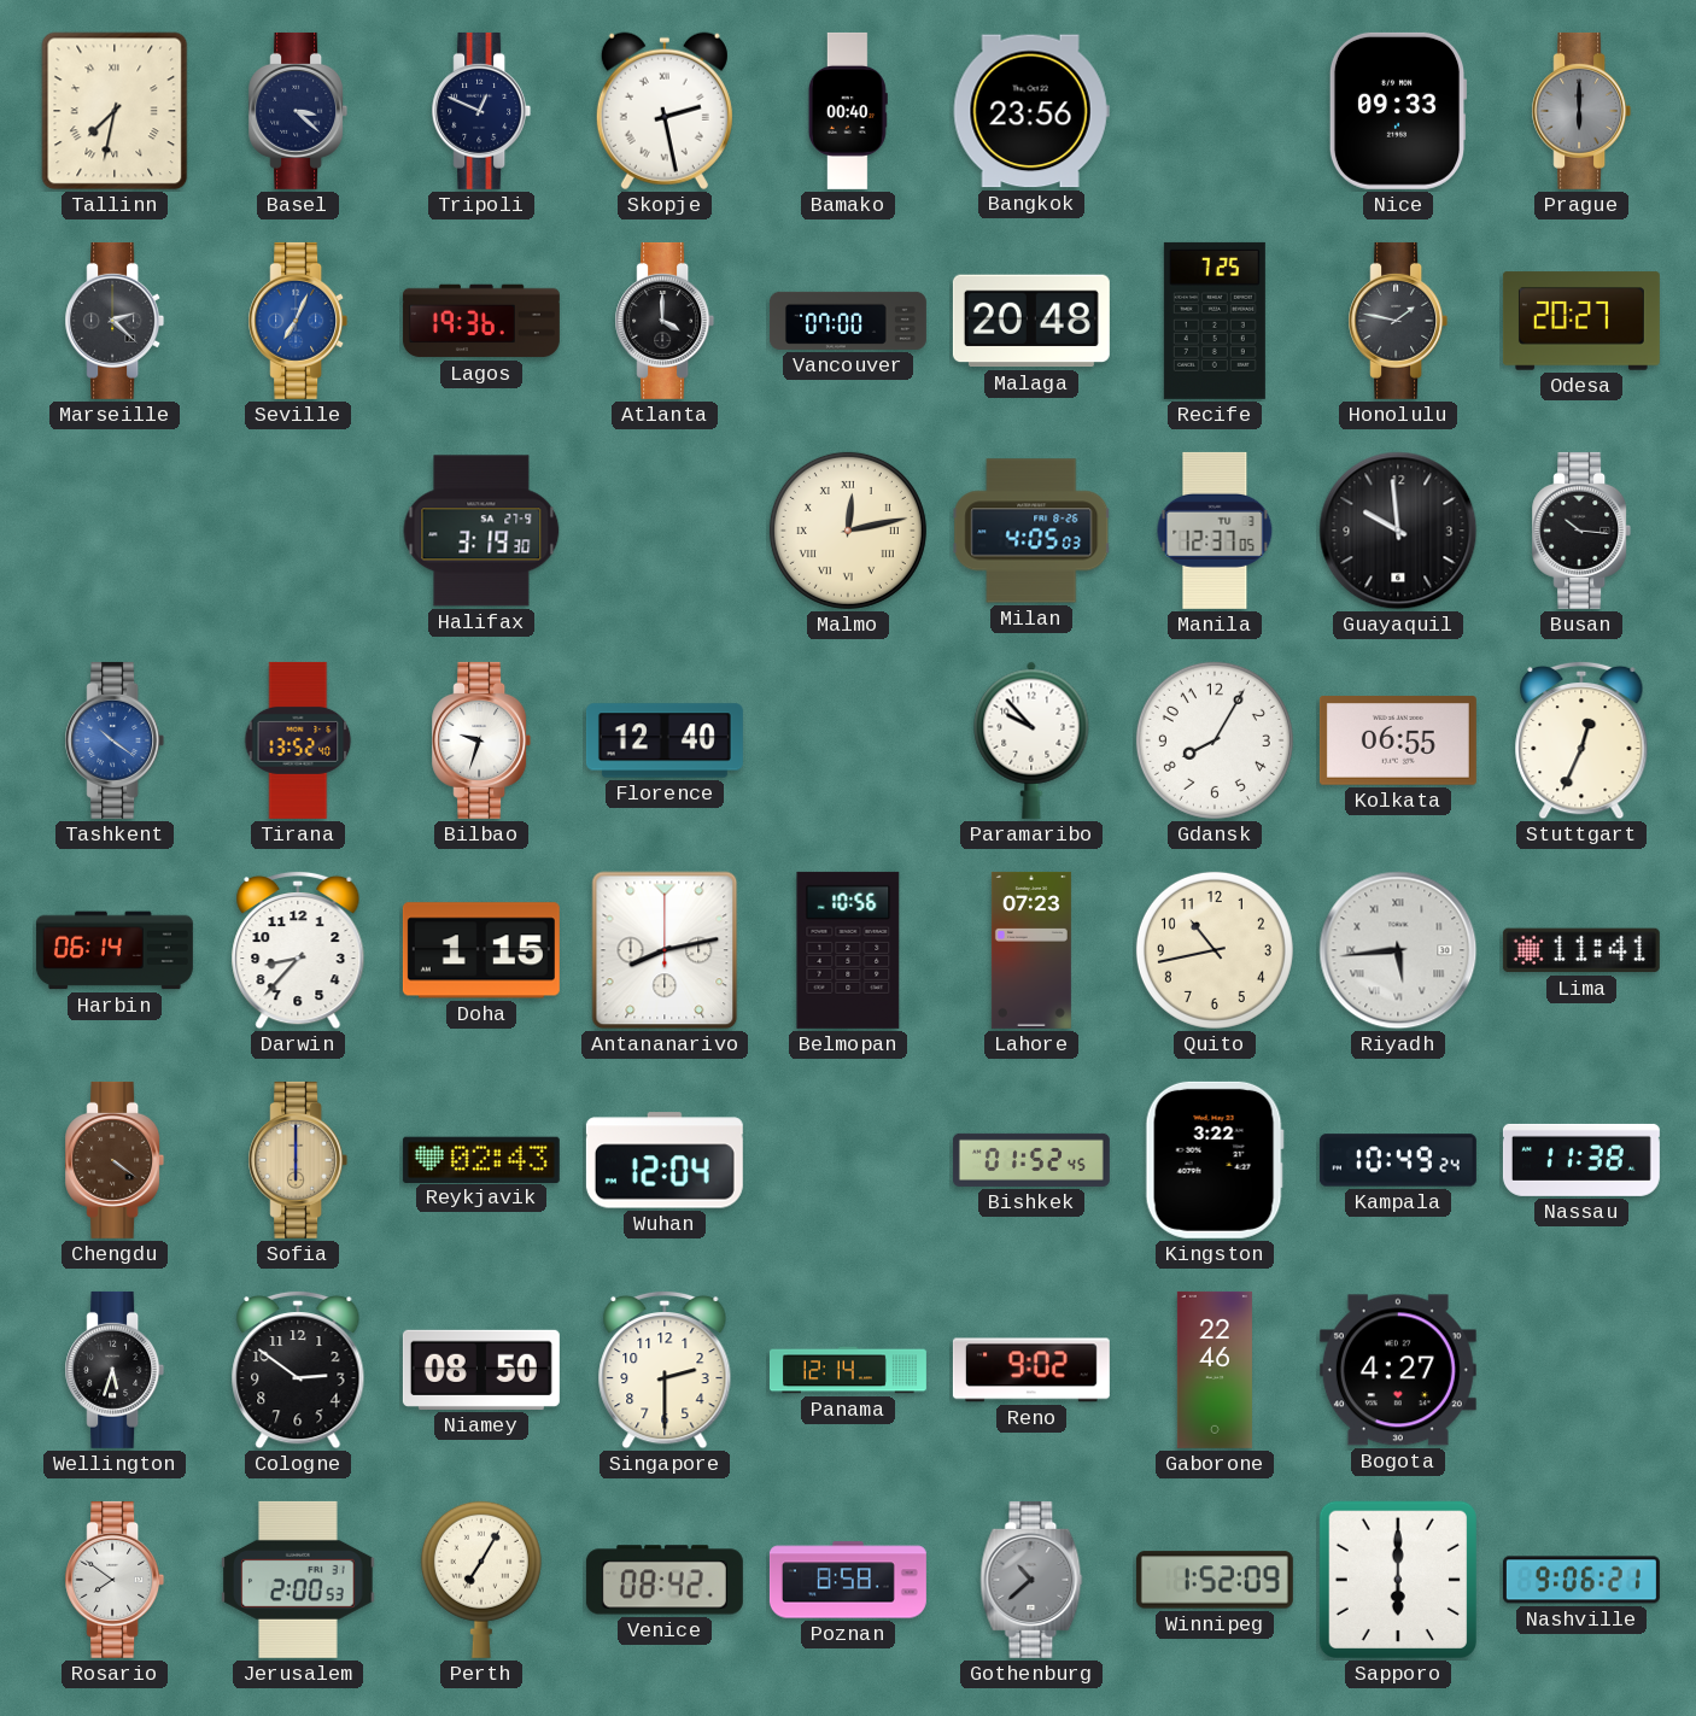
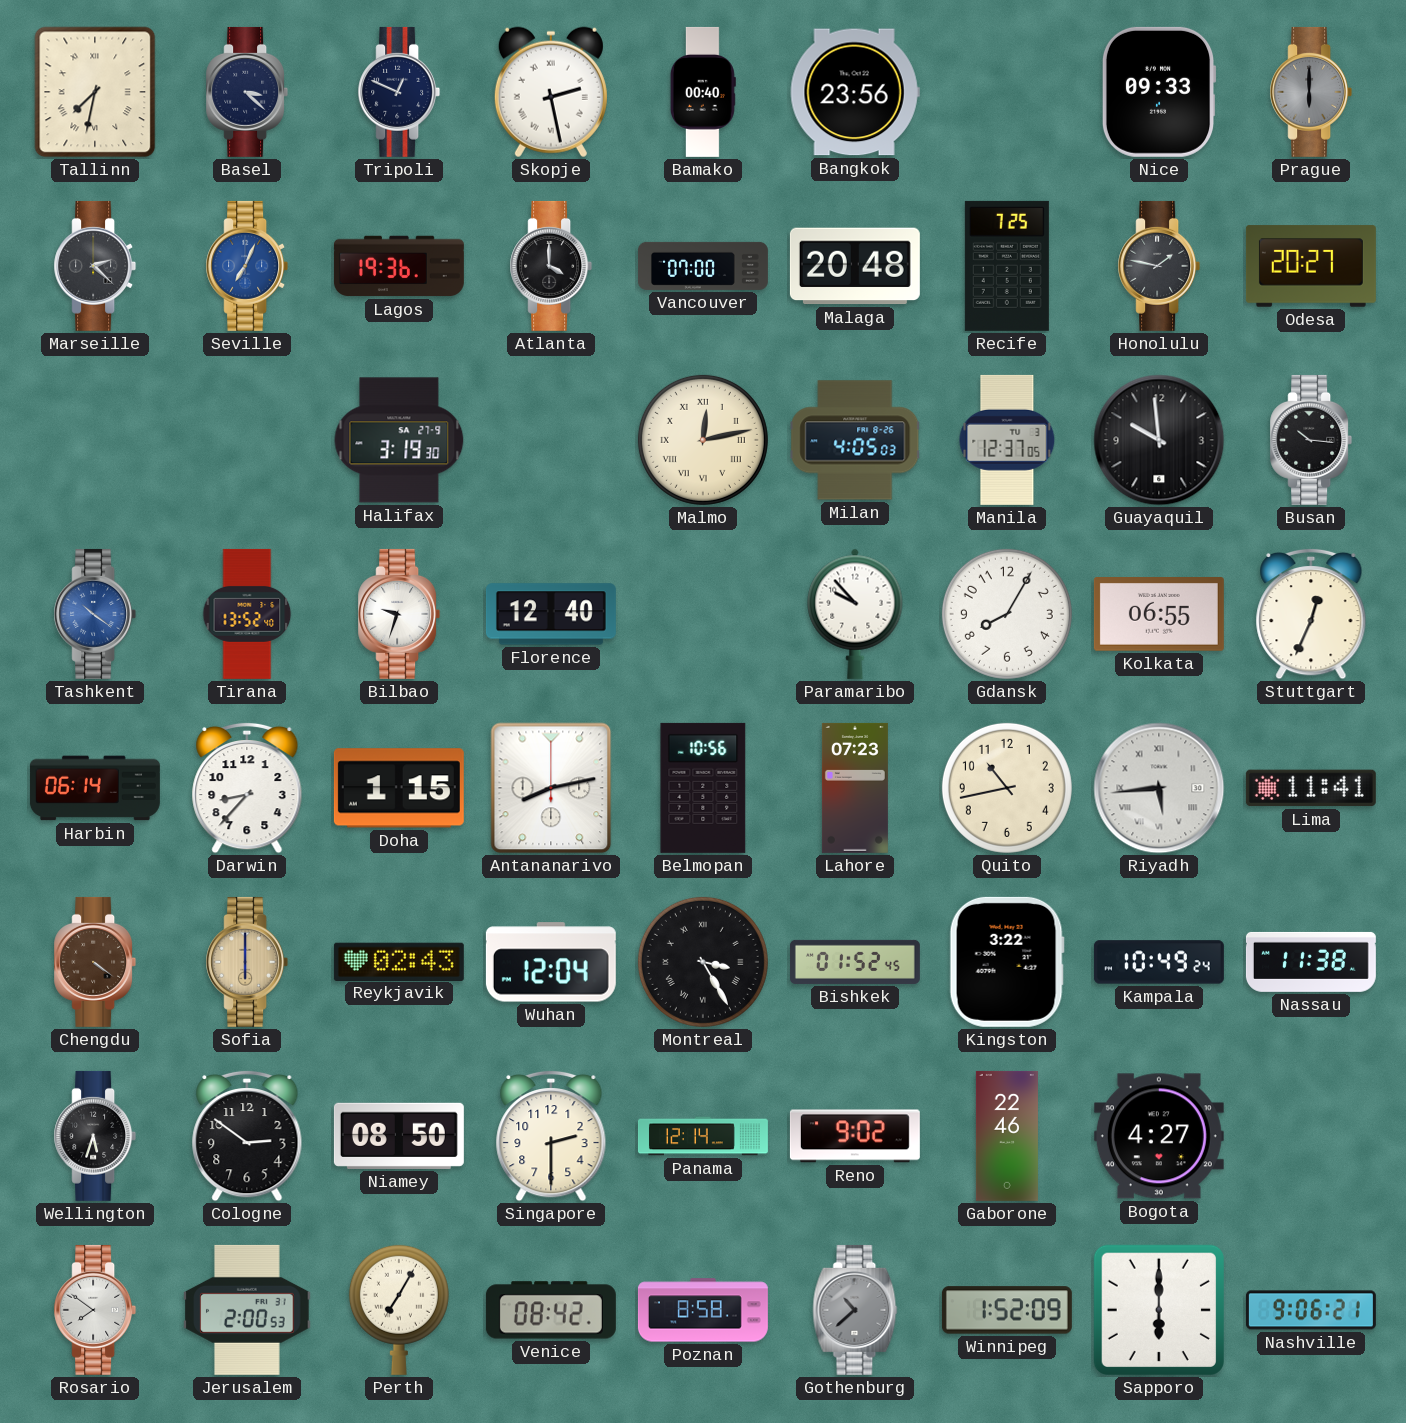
Montreal: none -> 3:25 (703, 962)
